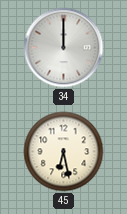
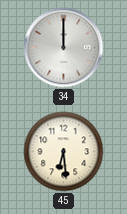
45: 6:28 -> 6:29 (64, 152)
